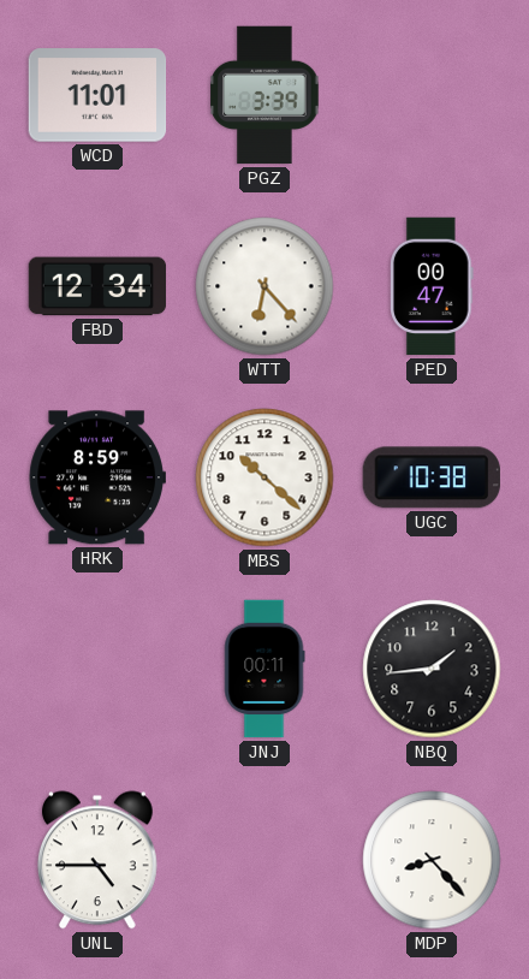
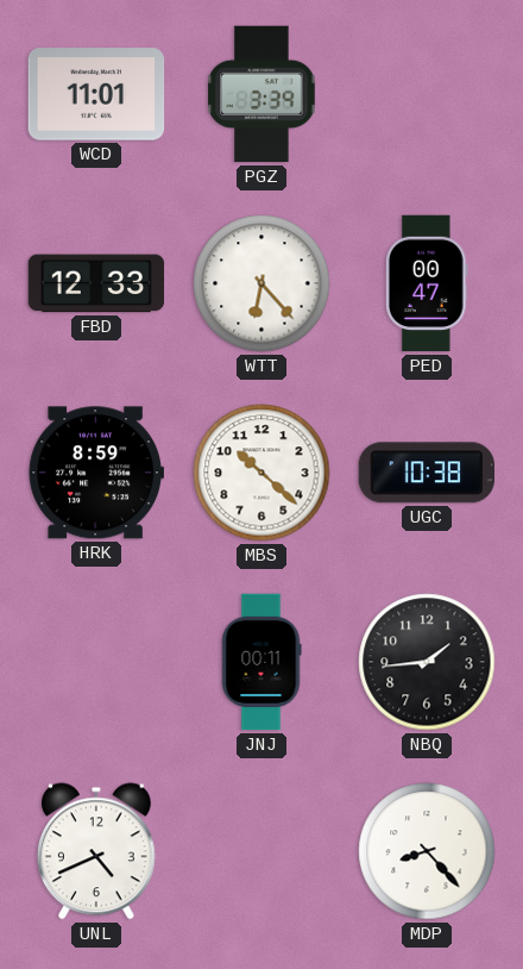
FBD: 12:34 -> 12:33 (96, 283)
UNL: 4:45 -> 4:41 (96, 851)
